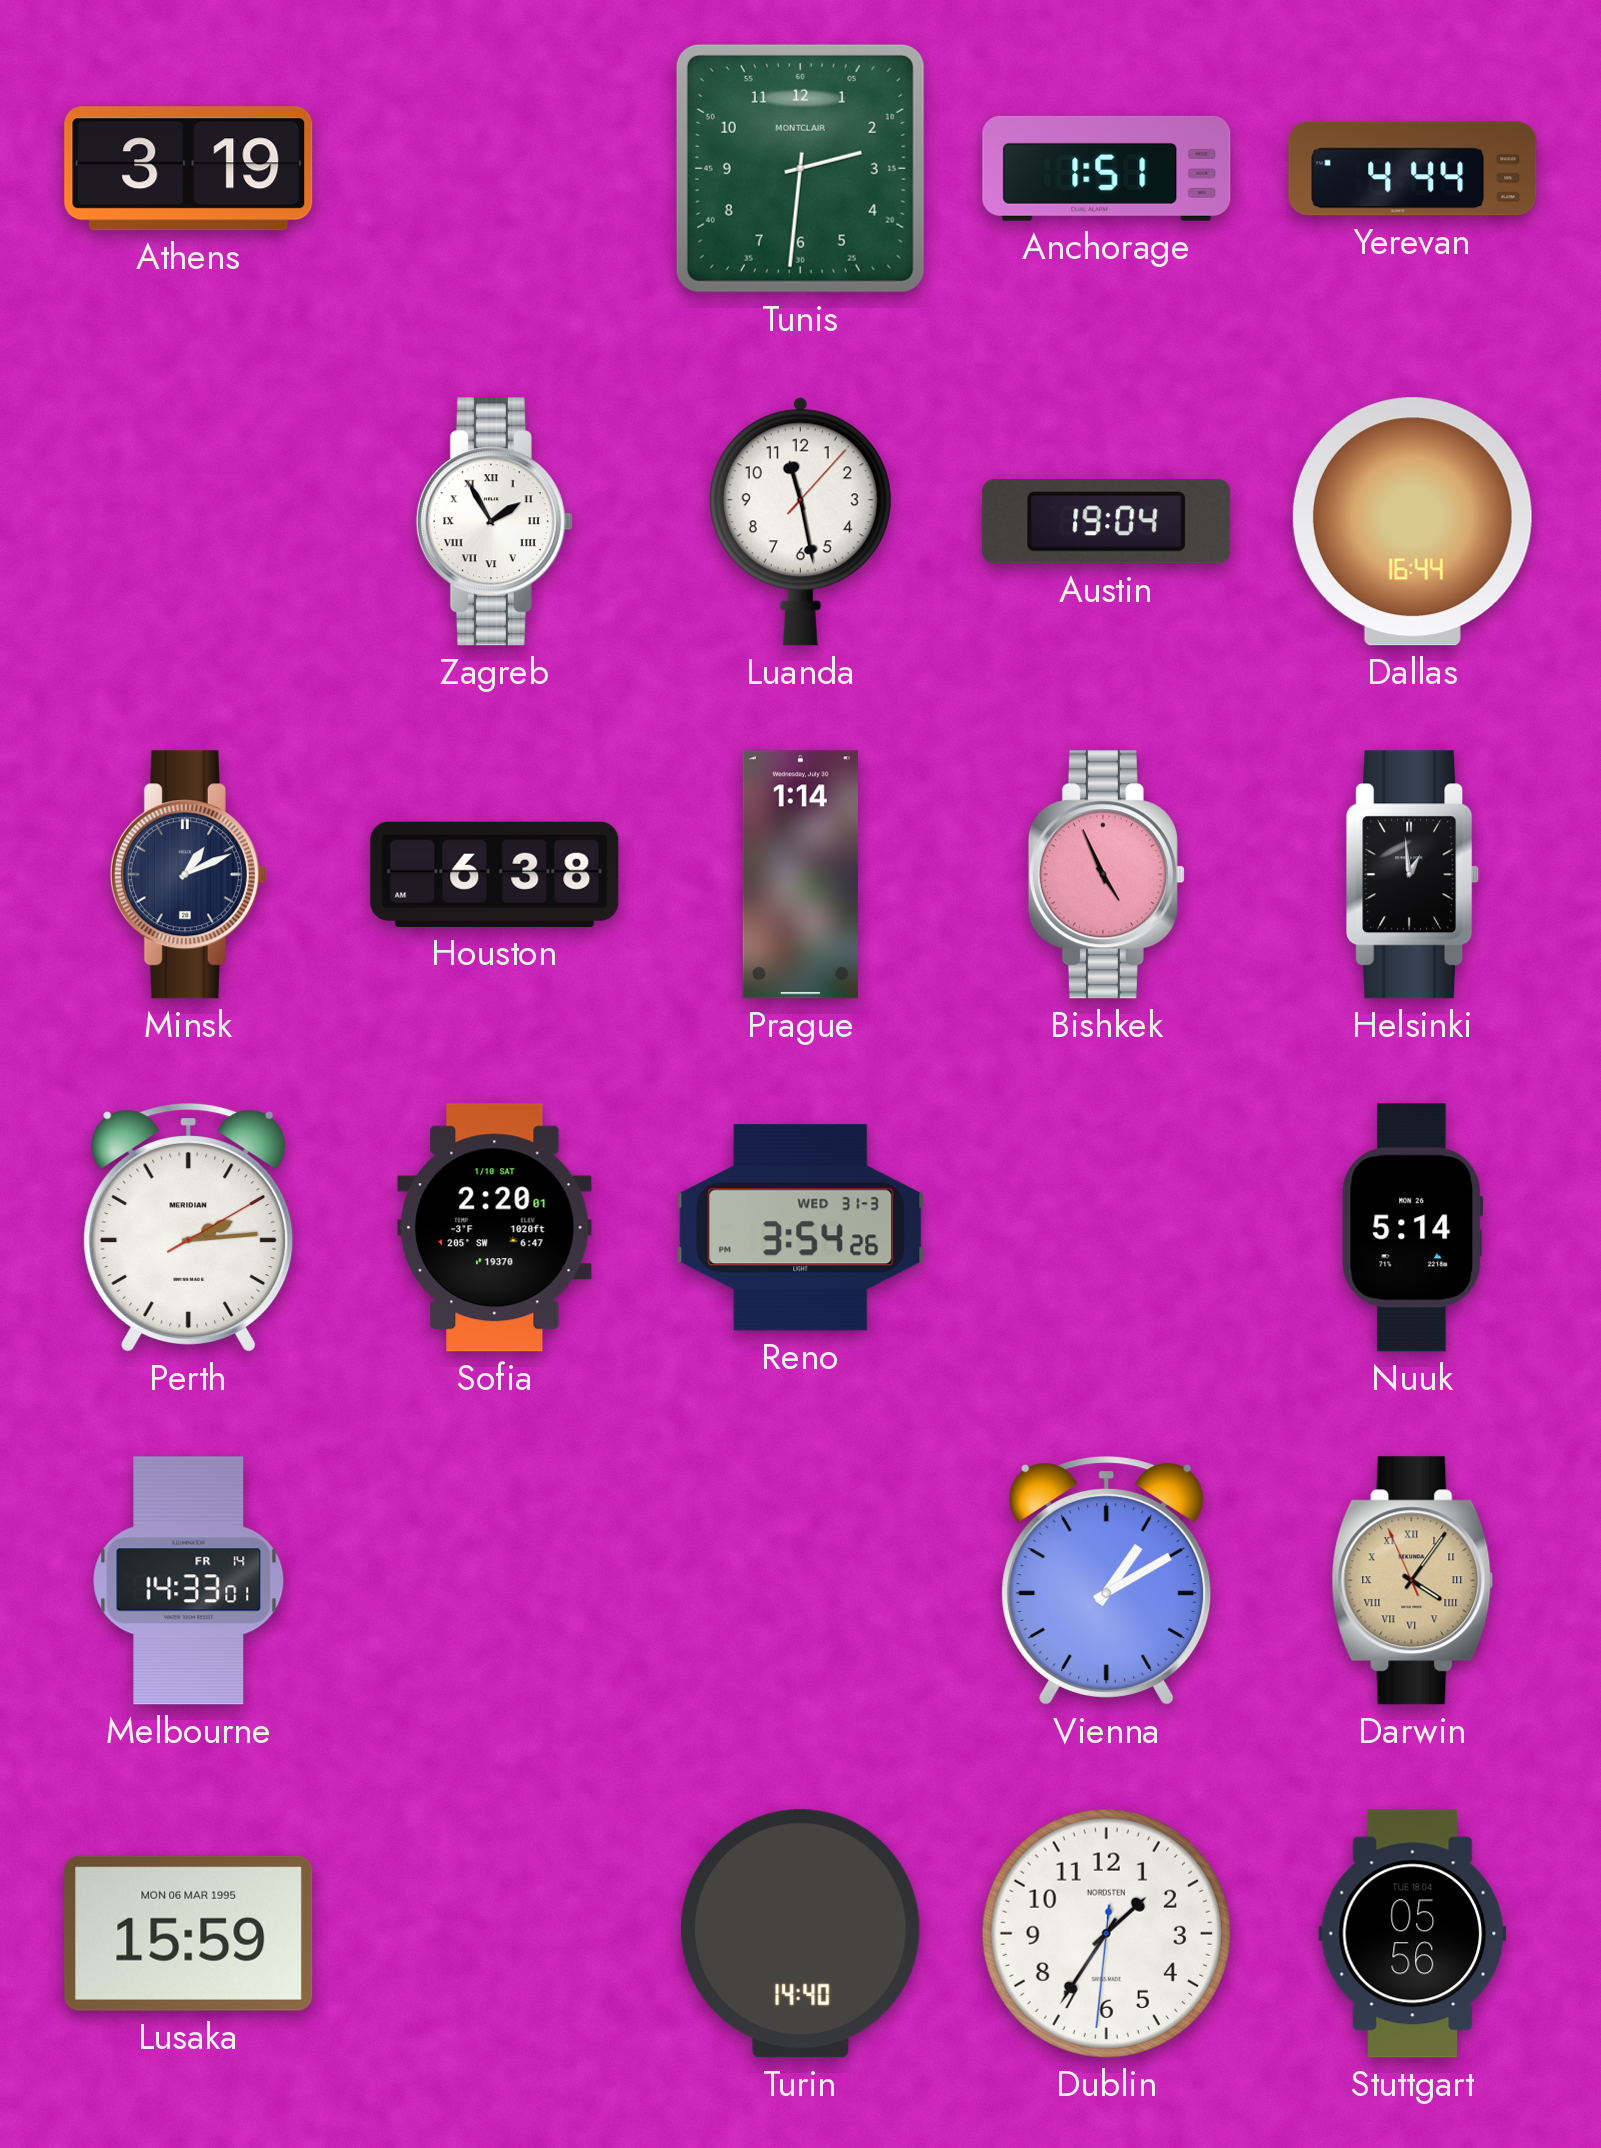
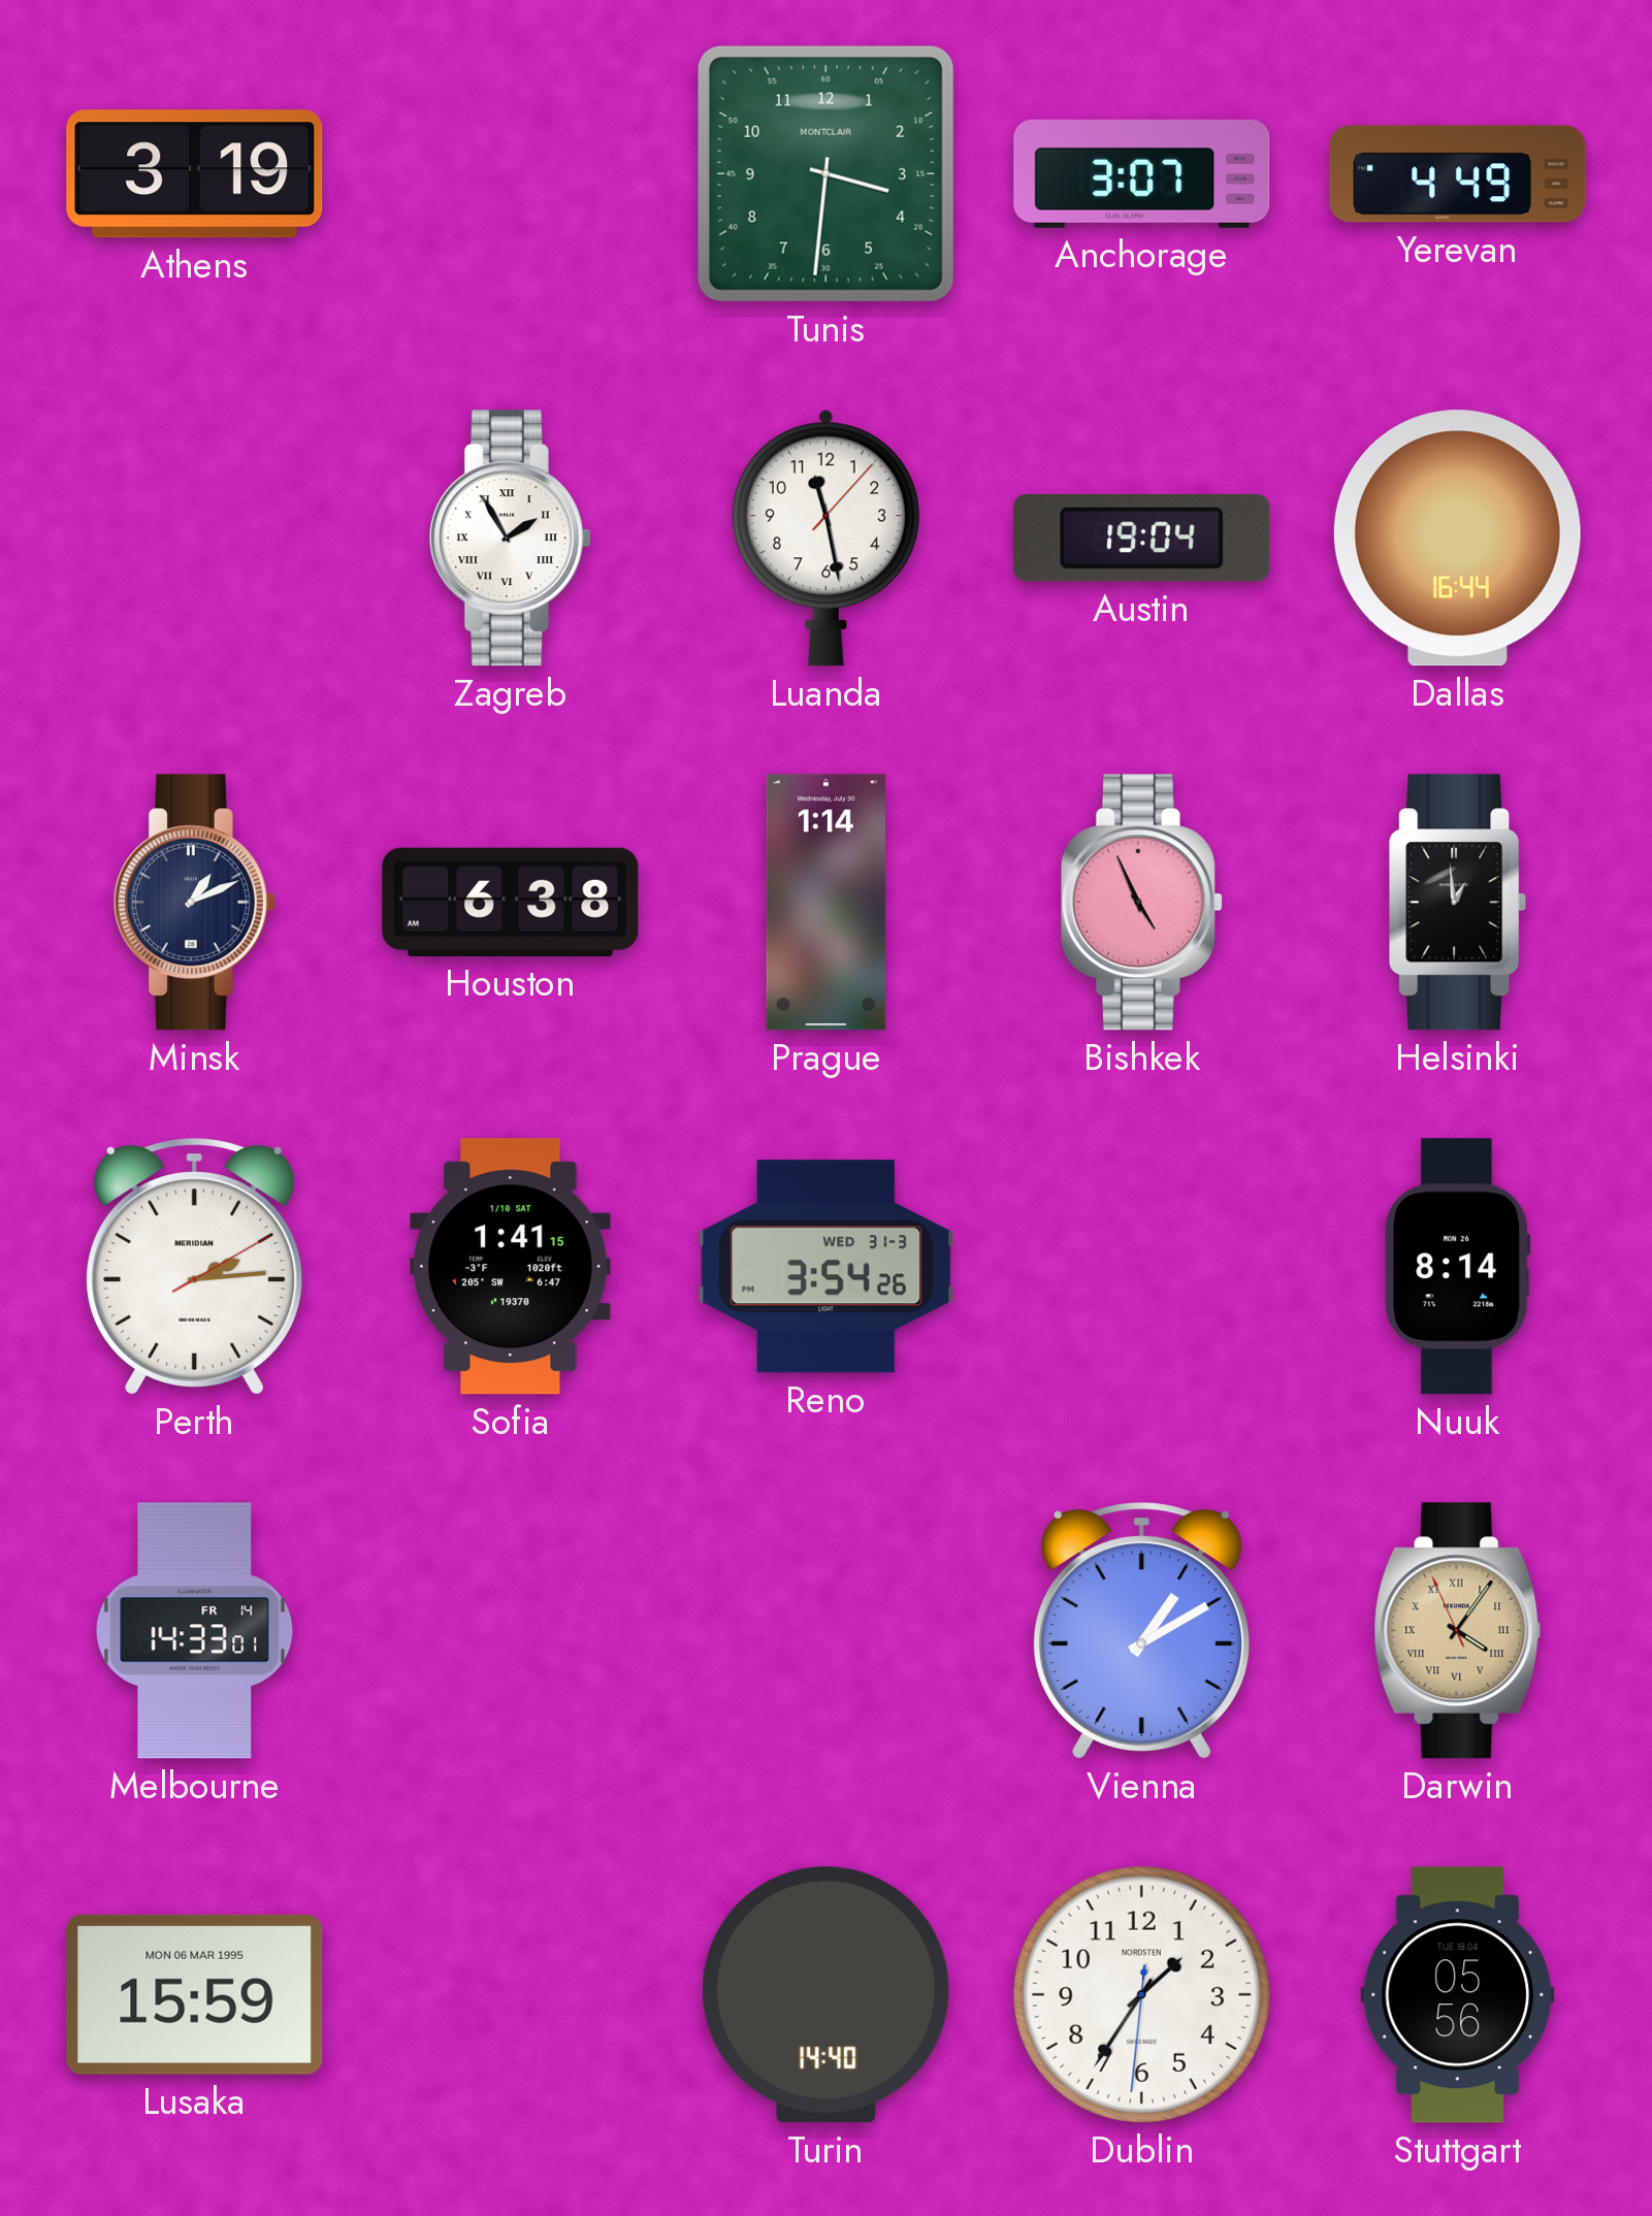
Tunis: 2:31 -> 3:31 (825, 173)
Anchorage: 1:51 -> 3:07 (1142, 173)
Yerevan: 4:44 -> 4:49 (1458, 174)
Sofia: 2:20 -> 1:41 (511, 1267)
Nuuk: 5:14 -> 8:14 (1458, 1267)
